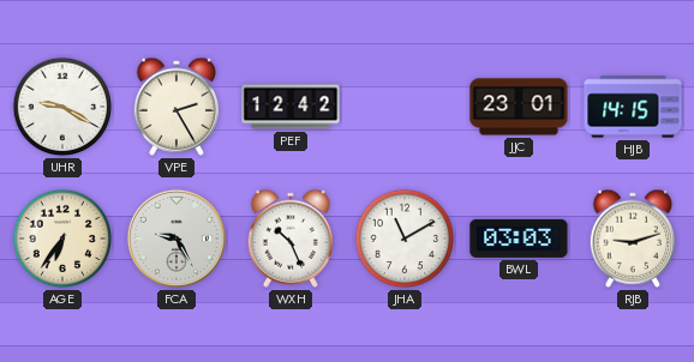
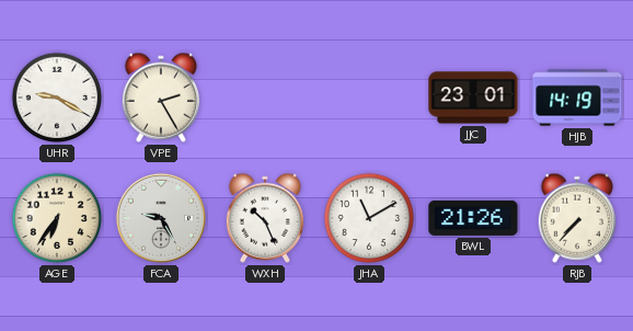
PEF: 12:42 -> none (291, 107)
HJB: 14:15 -> 14:19 (577, 98)
BWL: 03:03 -> 21:26 (473, 218)
RJB: 9:12 -> 7:37 (576, 218)
